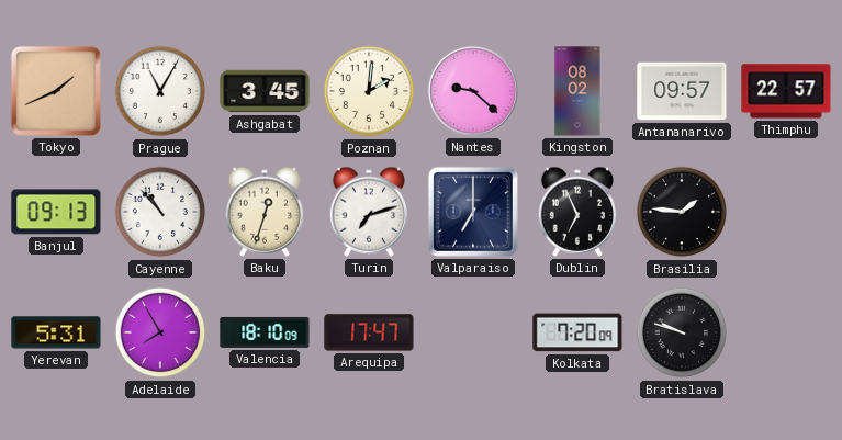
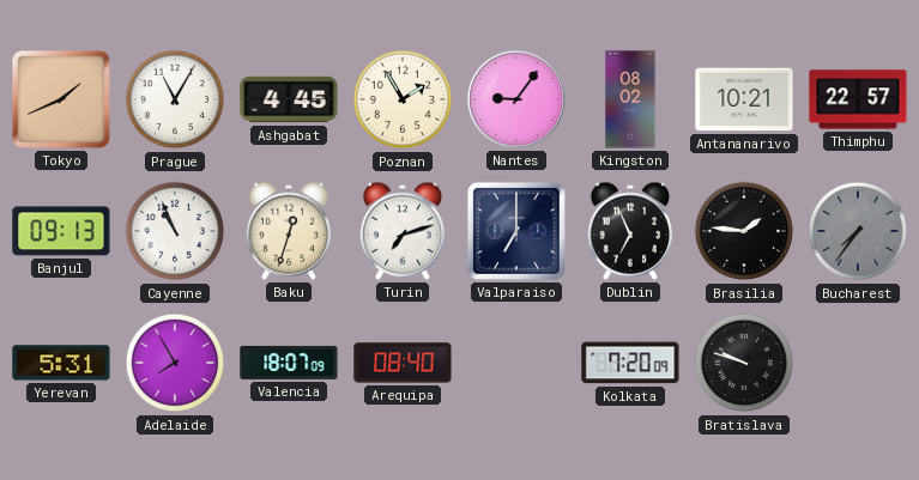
Ashgabat: 3:45 -> 4:45 (289, 99)
Poznan: 2:01 -> 1:55 (403, 99)
Nantes: 9:22 -> 9:06 (516, 99)
Antananarivo: 09:57 -> 10:21 (744, 99)
Cayenne: 10:53 -> 10:56 (175, 231)
Bucharest: none -> 7:36 (858, 231)
Valencia: 18:10 -> 18:07 (289, 363)
Arequipa: 17:47 -> 08:40 (403, 363)
